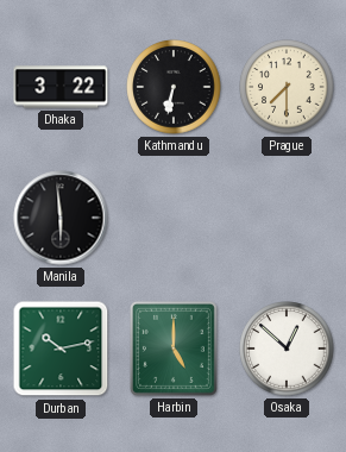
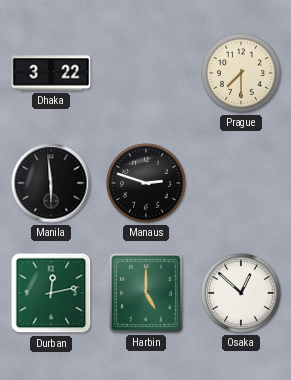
Kathmandu: 6:32 -> none (174, 87)
Manaus: none -> 2:48 (146, 183)
Durban: 10:13 -> 12:13 (51, 293)
